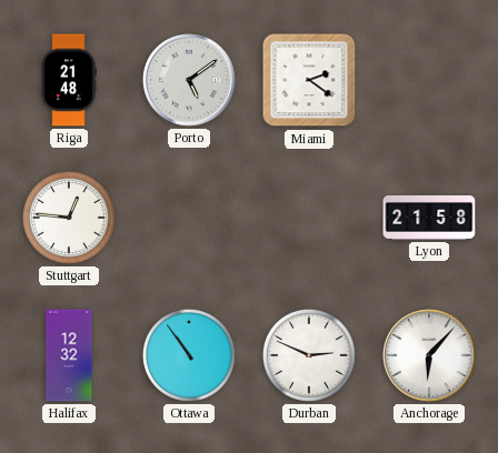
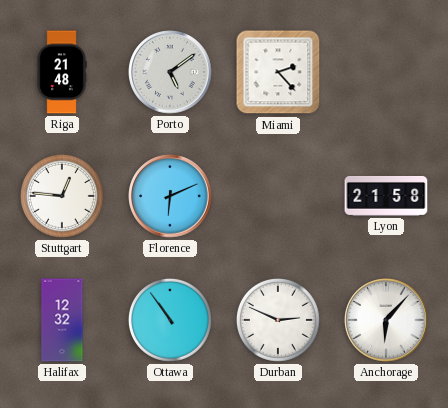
Miami: 2:21 -> 2:23 (278, 72)
Florence: none -> 6:11 (170, 196)
